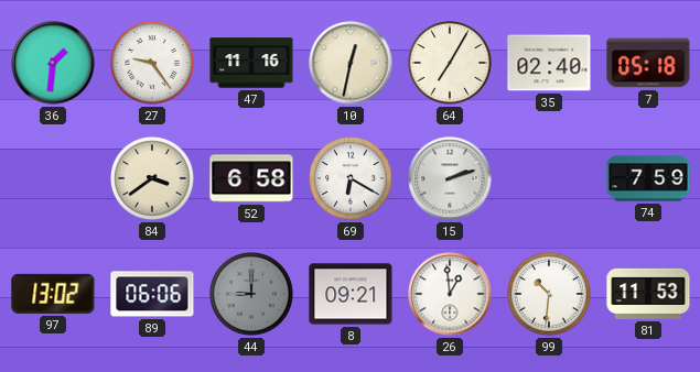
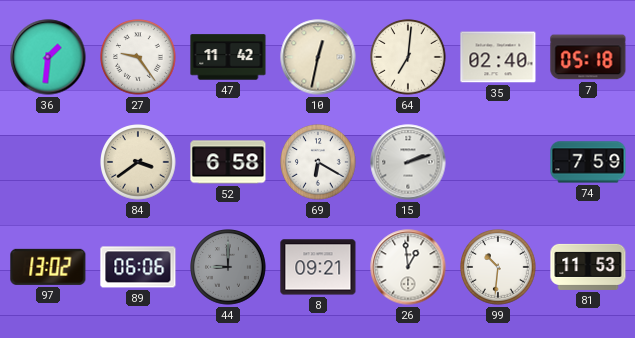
47: 11:16 -> 11:42 (228, 57)
64: 7:05 -> 7:01 (408, 57)
